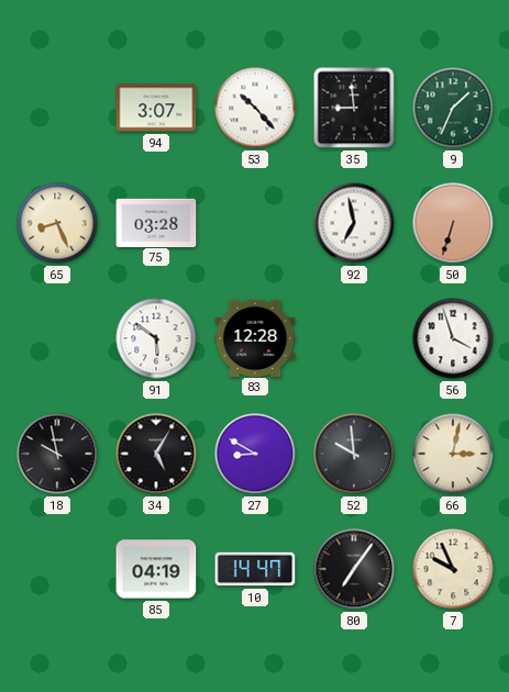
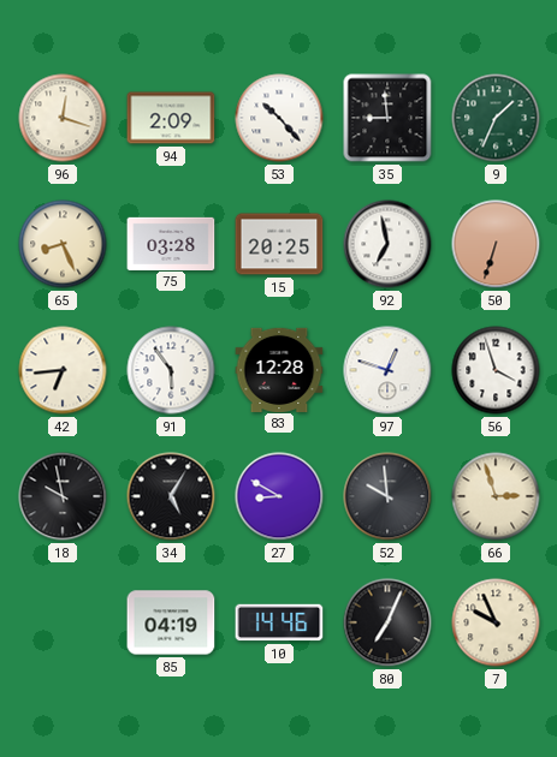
96: none -> 12:18 (63, 118)
94: 3:07 -> 2:09 (171, 118)
15: none -> 20:25 (279, 244)
42: none -> 6:44 (63, 370)
91: 5:51 -> 5:54 (171, 370)
97: none -> 12:48 (387, 370)
66: 3:02 -> 2:57 (496, 496)
10: 14:47 -> 14:46 (279, 622)
80: 7:06 -> 7:04 (387, 622)
